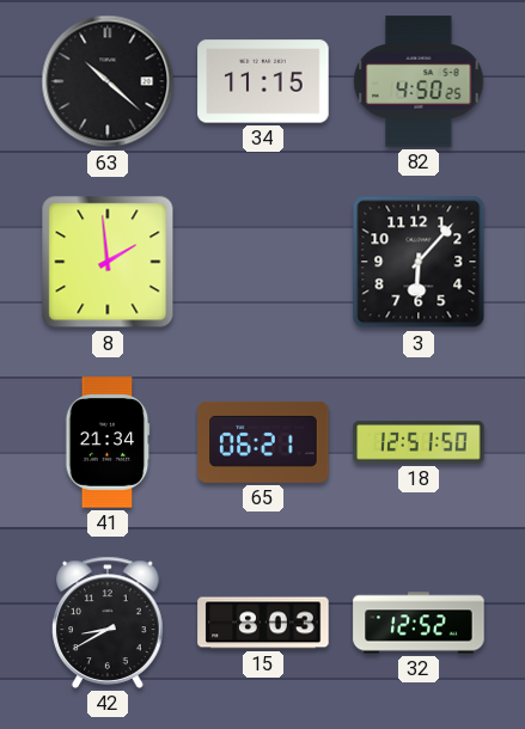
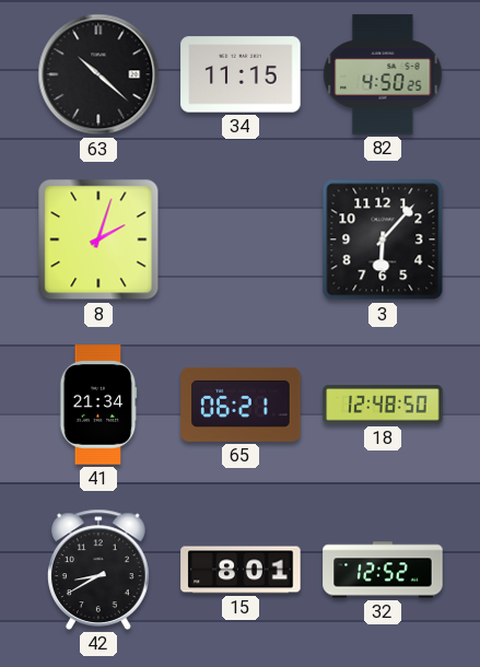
8: 1:59 -> 2:03 (98, 239)
18: 12:51 -> 12:48 (383, 405)
15: 8:03 -> 8:01 (241, 570)
